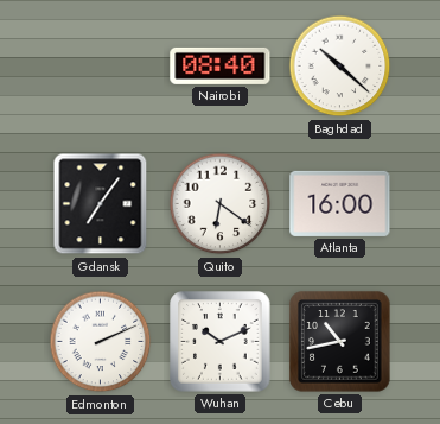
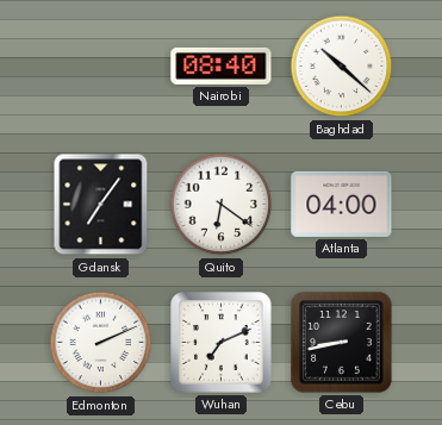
Atlanta: 16:00 -> 04:00 (342, 204)
Wuhan: 10:11 -> 7:11 (222, 343)
Cebu: 10:43 -> 8:43 (342, 343)
